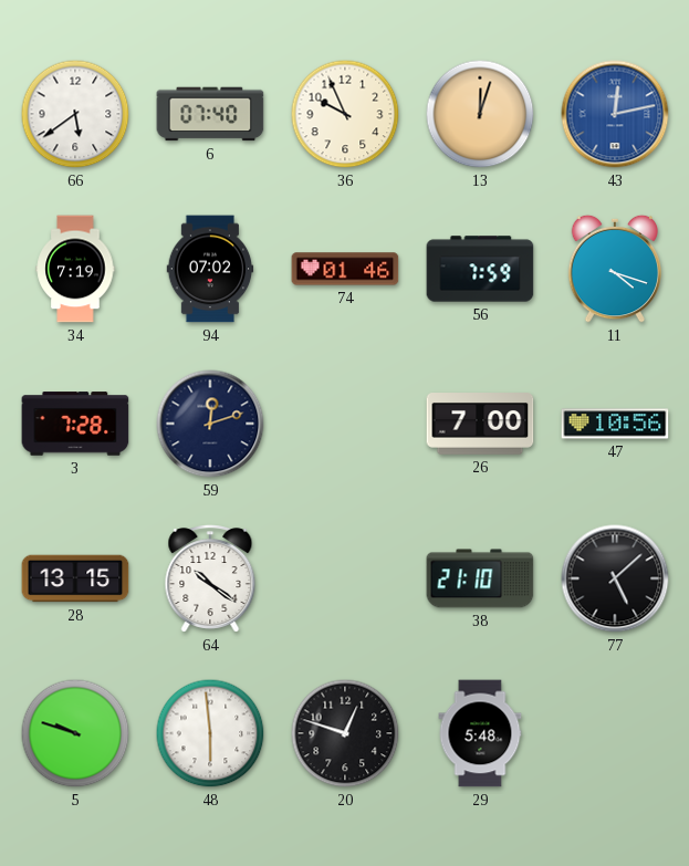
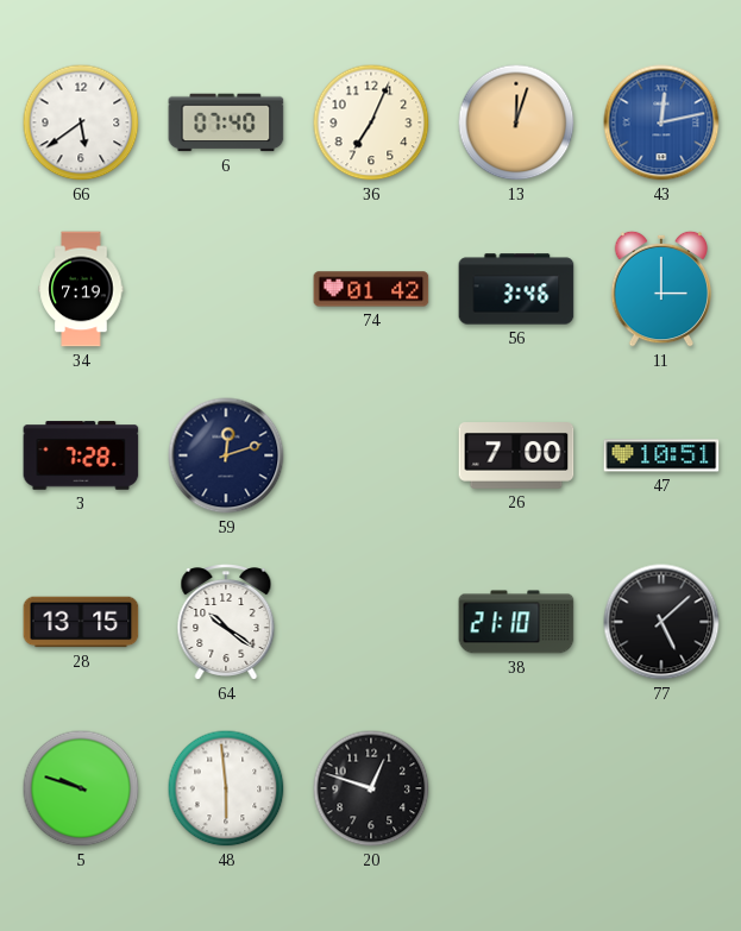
36: 9:56 -> 7:04 (371, 122)
94: 07:02 -> none (210, 269)
74: 01:46 -> 01:42 (371, 289)
56: 7:59 -> 3:46 (516, 289)
11: 4:18 -> 3:00 (661, 289)
47: 10:56 -> 10:51 (661, 455)
29: 5:48 -> none (480, 733)
